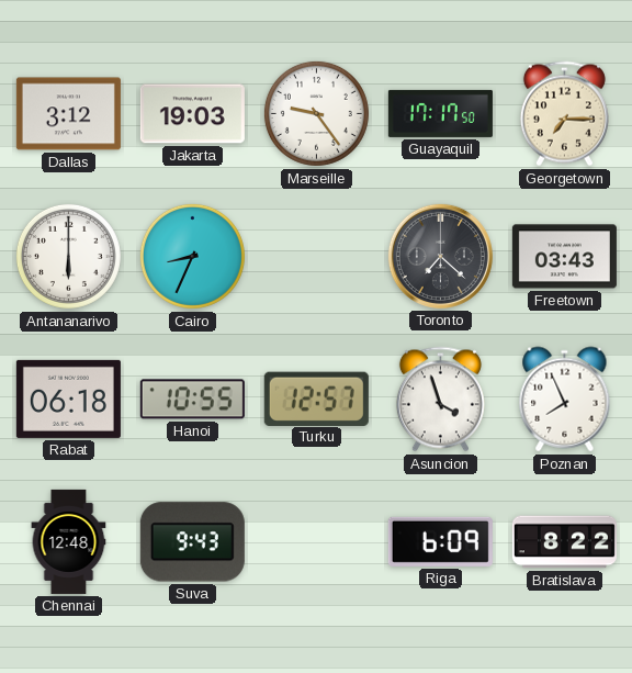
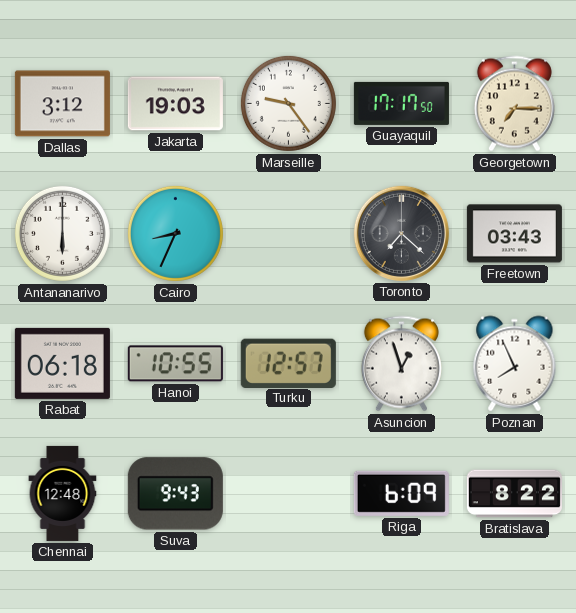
Asuncion: 3:57 -> 12:57 (401, 364)
